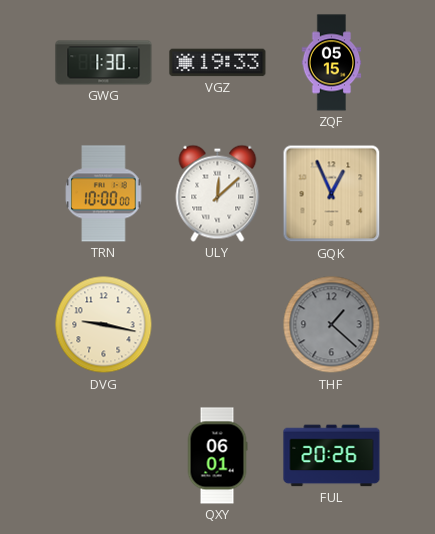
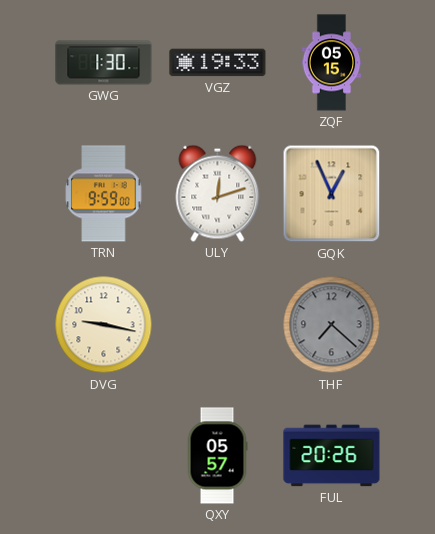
TRN: 10:00 -> 9:59 (104, 194)
ULY: 12:08 -> 12:12 (218, 193)
THF: 1:22 -> 7:22 (332, 325)
QXY: 06:01 -> 05:57 (217, 456)
